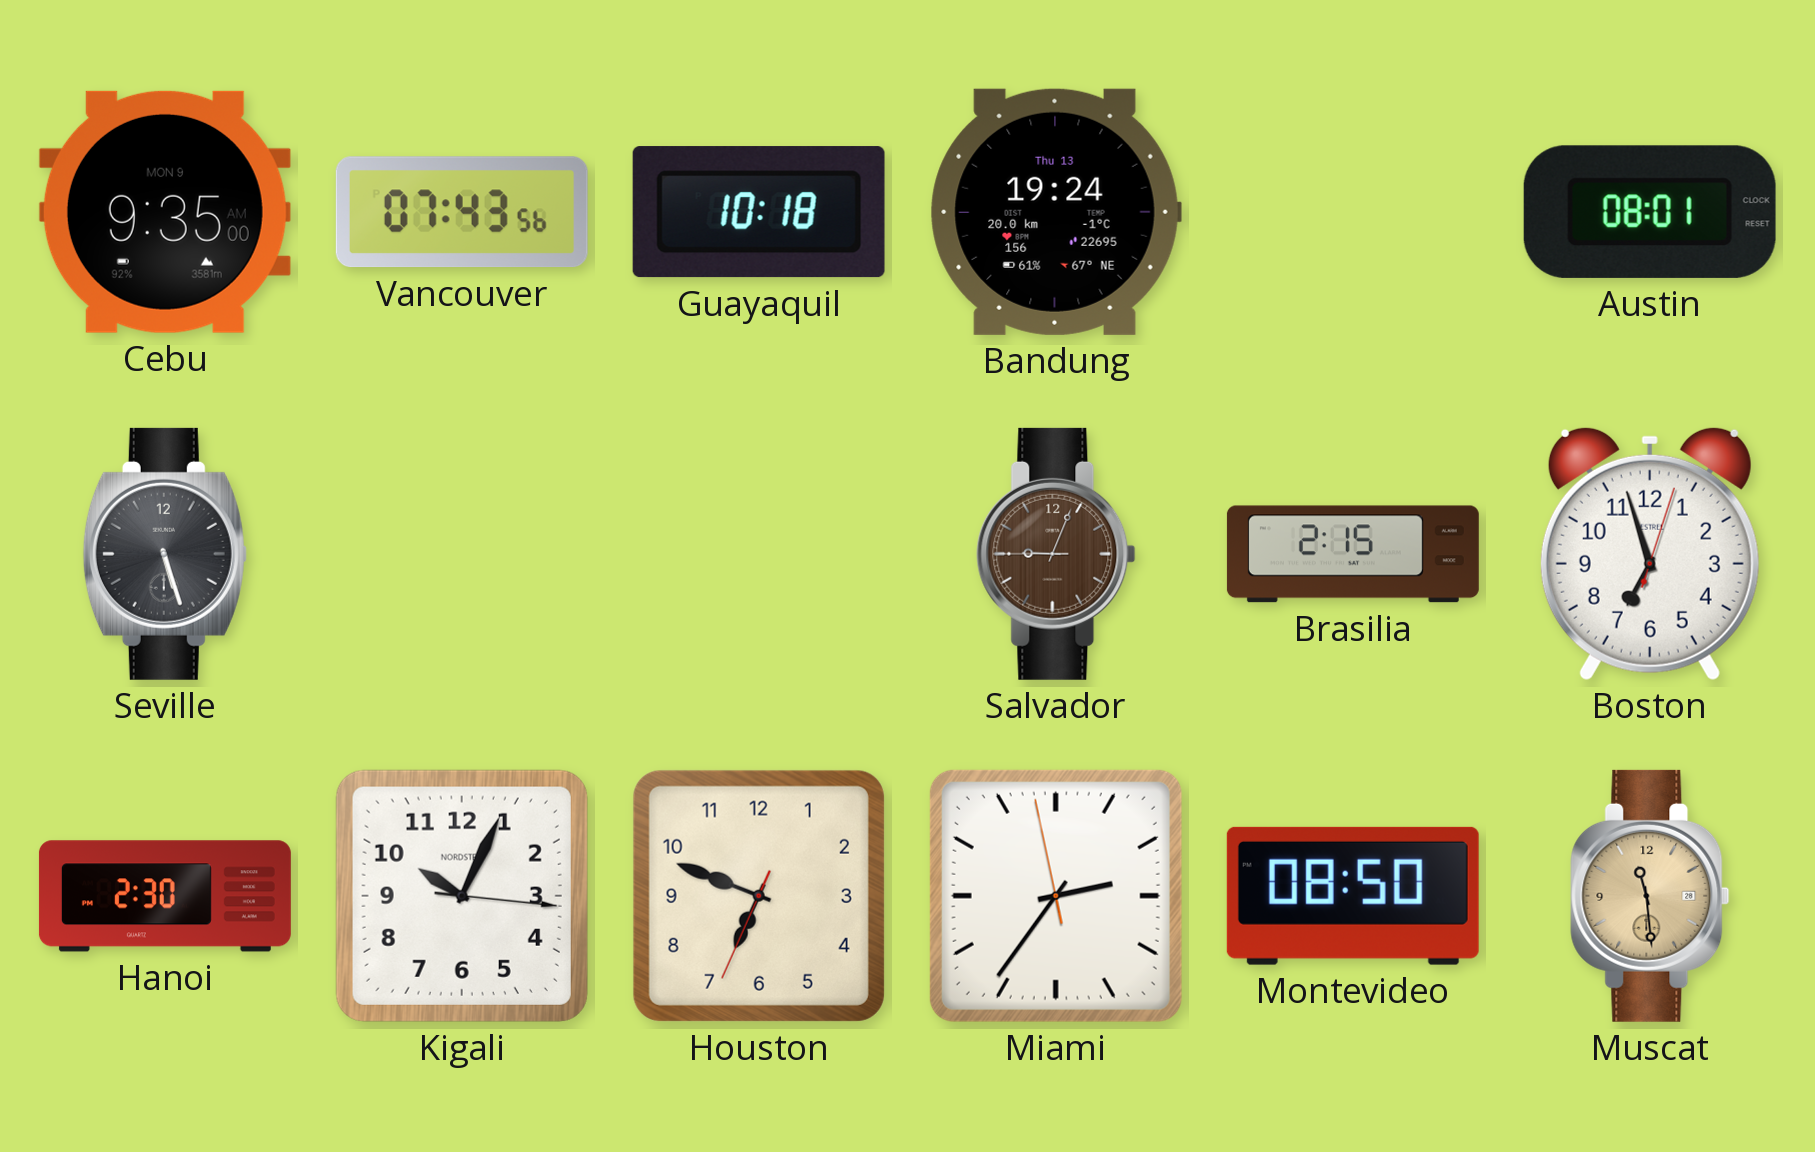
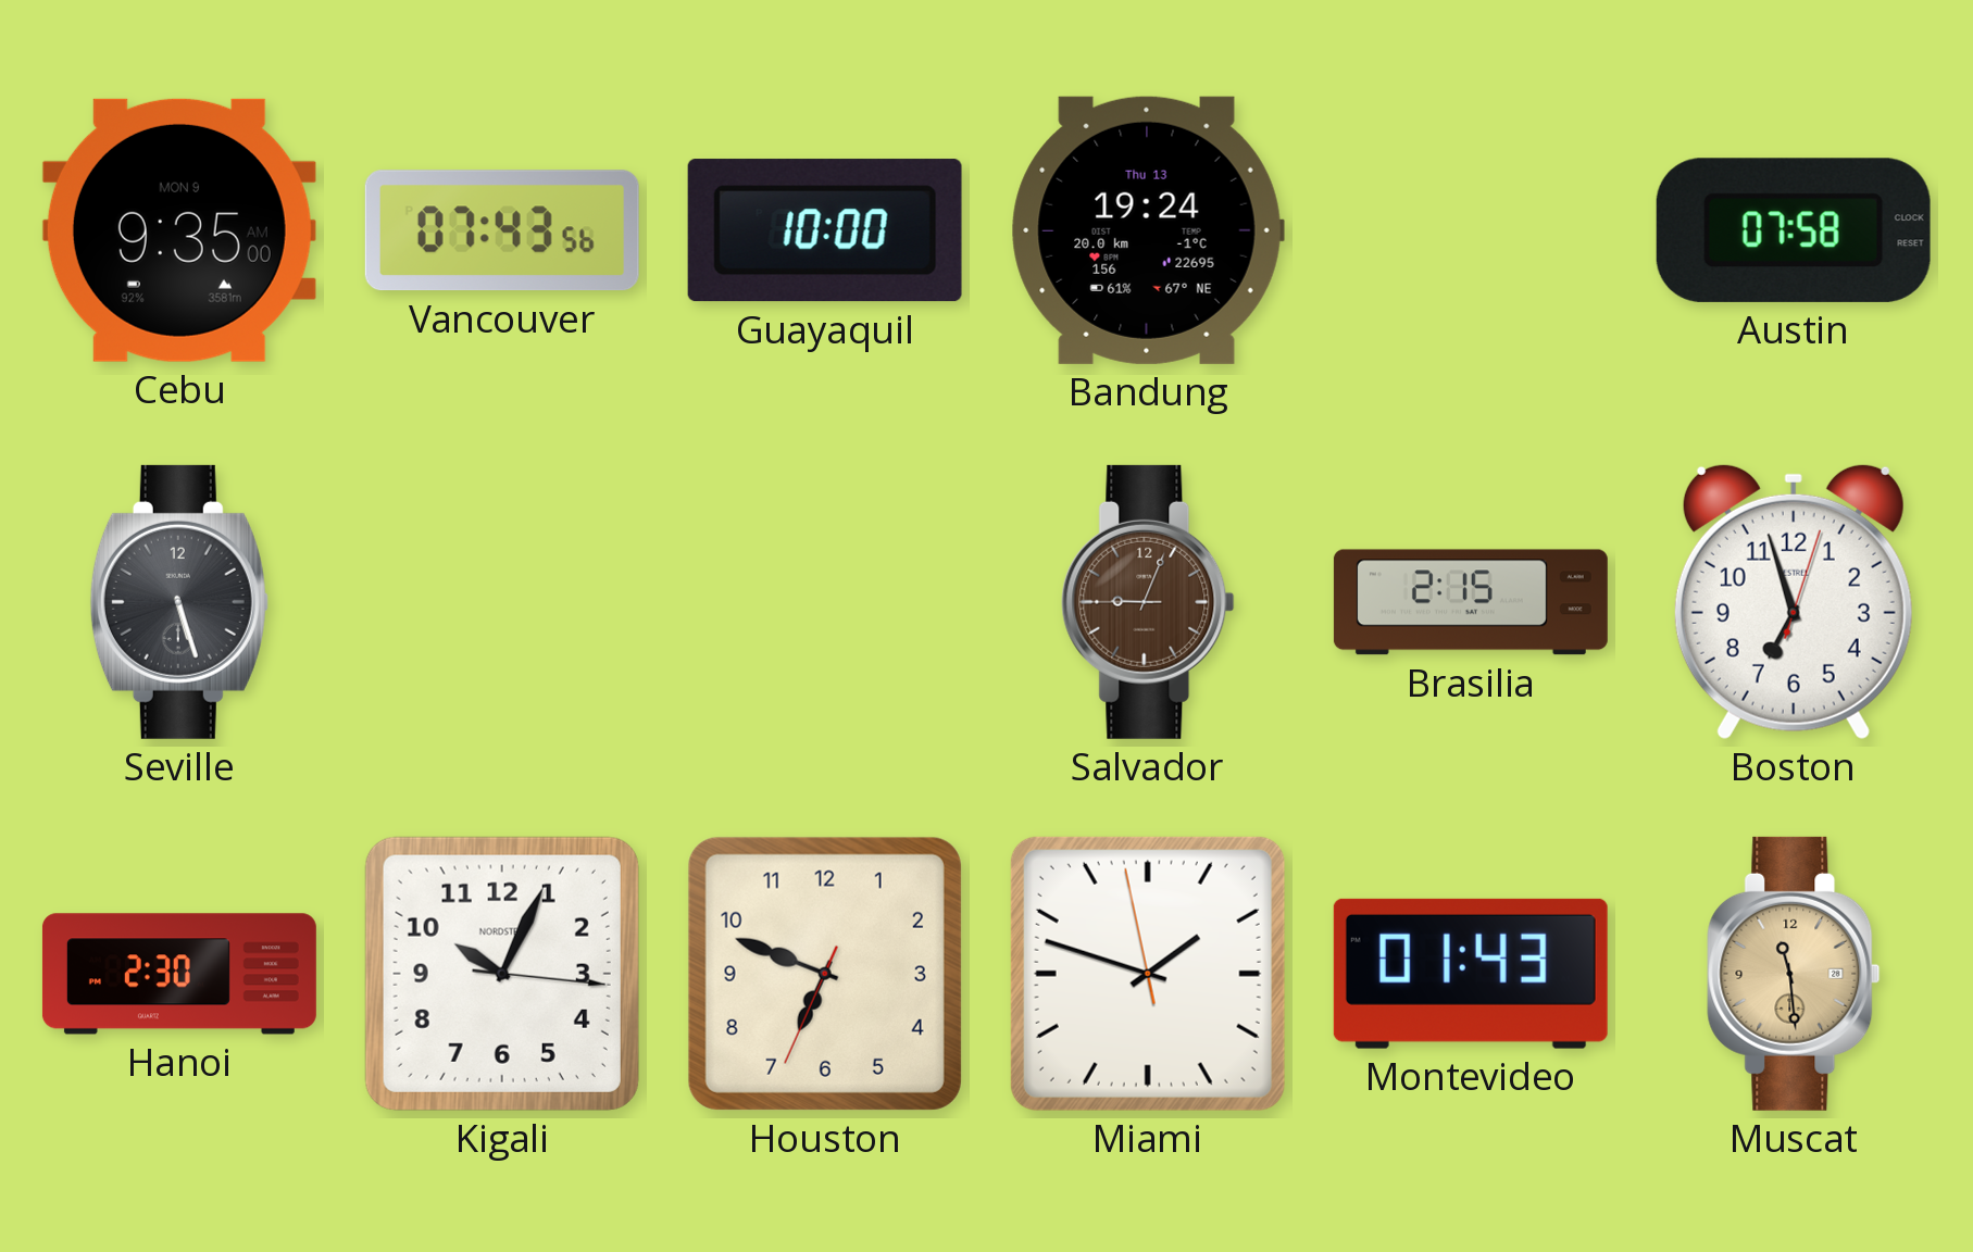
Guayaquil: 10:18 -> 10:00 (825, 230)
Austin: 08:01 -> 07:58 (1794, 230)
Miami: 2:35 -> 1:47 (1148, 974)
Montevideo: 08:50 -> 01:43 (1471, 974)
